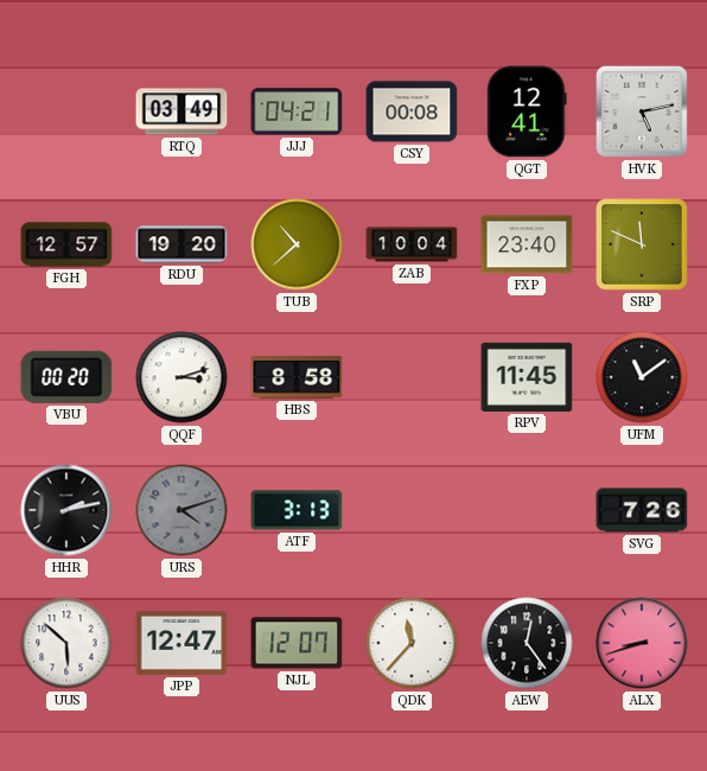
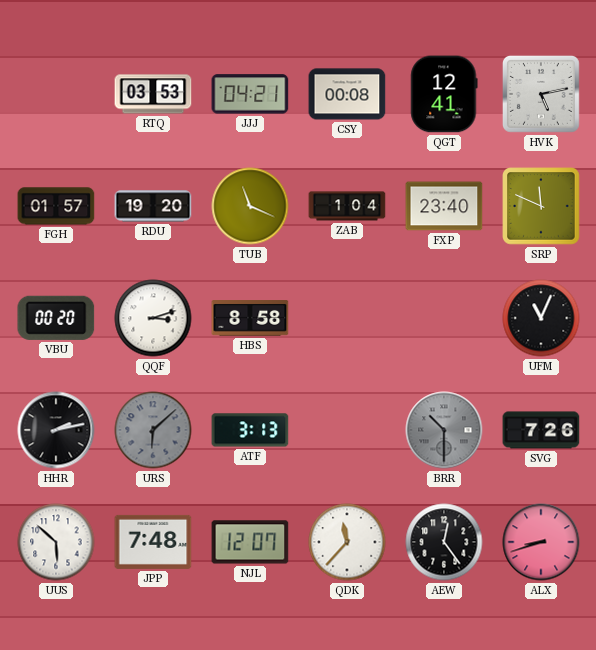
RTQ: 03:49 -> 03:53 (153, 94)
FGH: 12:57 -> 01:57 (56, 206)
TUB: 10:38 -> 11:19 (250, 206)
ZAB: 10:04 -> 1:04 (347, 206)
RPV: 11:45 -> none (527, 377)
UFM: 11:09 -> 11:04 (541, 318)
URS: 4:12 -> 6:08 (153, 430)
BRR: none -> 10:30 (444, 430)
JPP: 12:47 -> 7:48 (153, 542)
